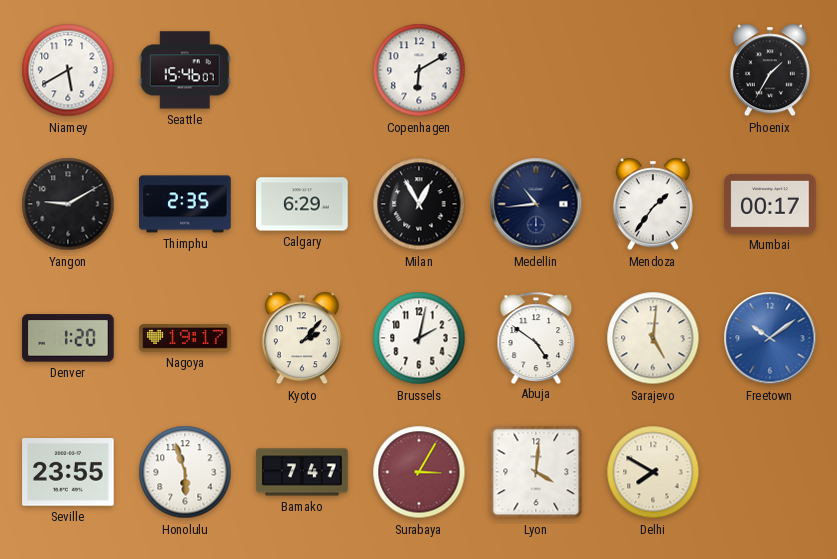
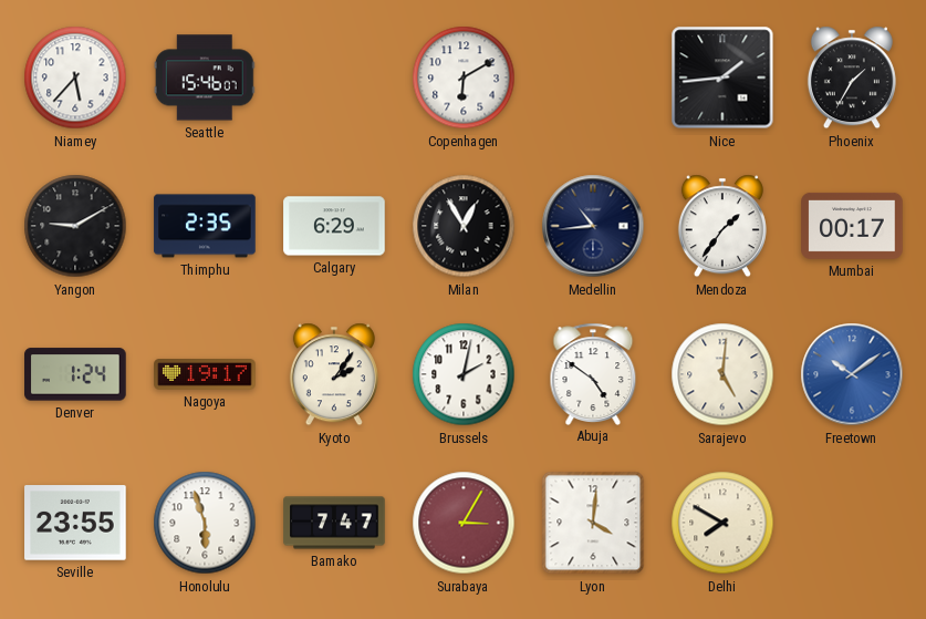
Niamey: 5:40 -> 5:37 (75, 78)
Nice: none -> 1:44 (722, 78)
Denver: 1:20 -> 1:24 (75, 374)
Kyoto: 2:07 -> 2:06 (334, 374)
